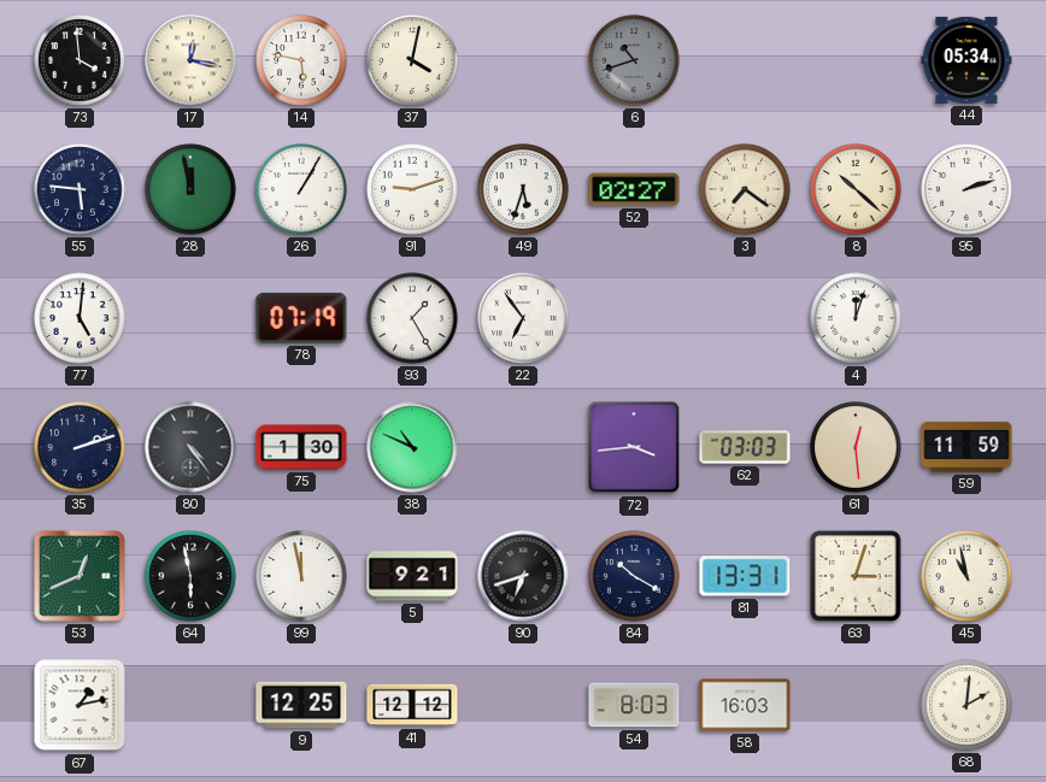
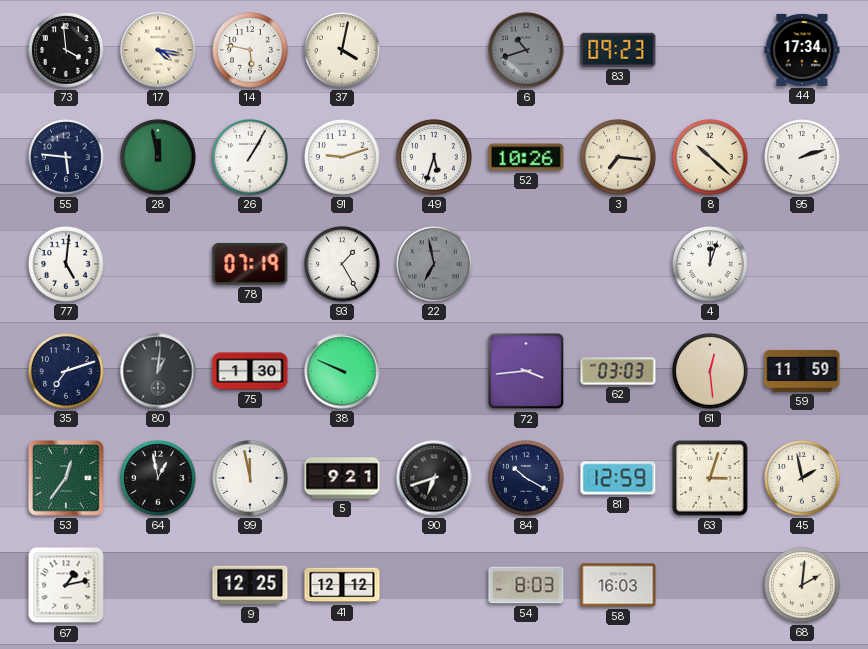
17: 12:17 -> 4:17 (158, 50)
83: none -> 09:23 (618, 50)
44: 05:34 -> 17:34 (802, 50)
52: 02:27 -> 10:26 (526, 157)
3: 7:21 -> 7:16 (618, 157)
22: 6:54 -> 6:58 (434, 264)
22 dial: white -> grey (434, 264)
35: 2:12 -> 7:12 (66, 371)
80: 4:24 -> 1:01 (158, 371)
38: 10:49 -> 9:49 (342, 371)
53: 12:41 -> 12:36 (66, 478)
64: 5:58 -> 12:58 (158, 478)
81: 13:31 -> 12:59 (618, 478)
45: 10:58 -> 1:58 (802, 478)
